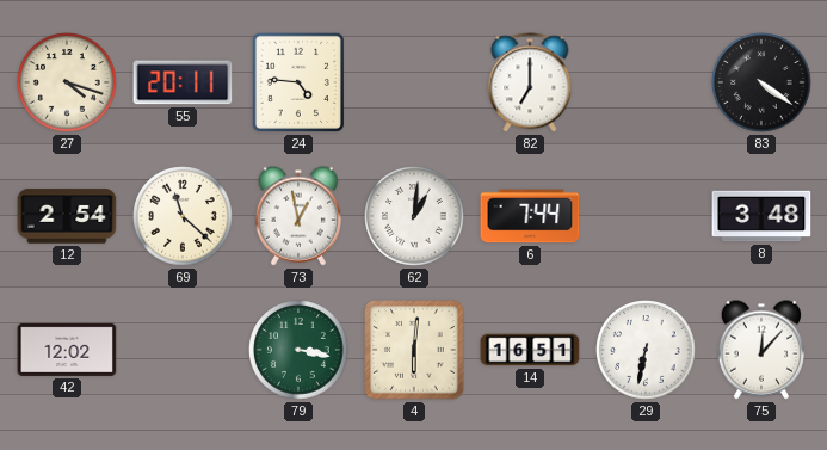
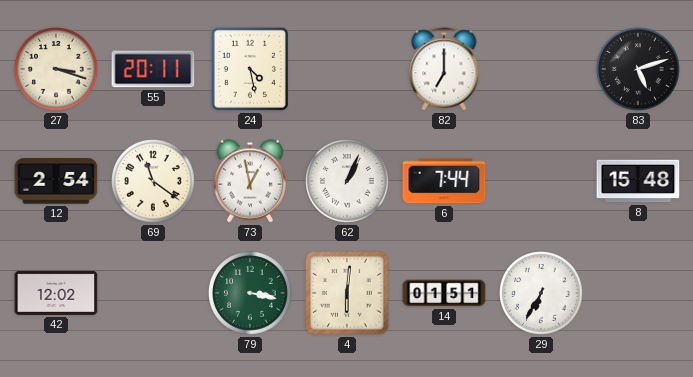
27: 4:18 -> 3:18 (56, 69)
24: 4:46 -> 4:28 (250, 69)
83: 4:21 -> 5:12 (638, 69)
69: 11:22 -> 11:21 (153, 181)
62: 1:01 -> 1:04 (347, 181)
8: 3:48 -> 15:48 (638, 181)
14: 16:51 -> 01:51 (444, 293)
29: 6:32 -> 6:35 (541, 293)
75: 12:07 -> none (761, 350)
